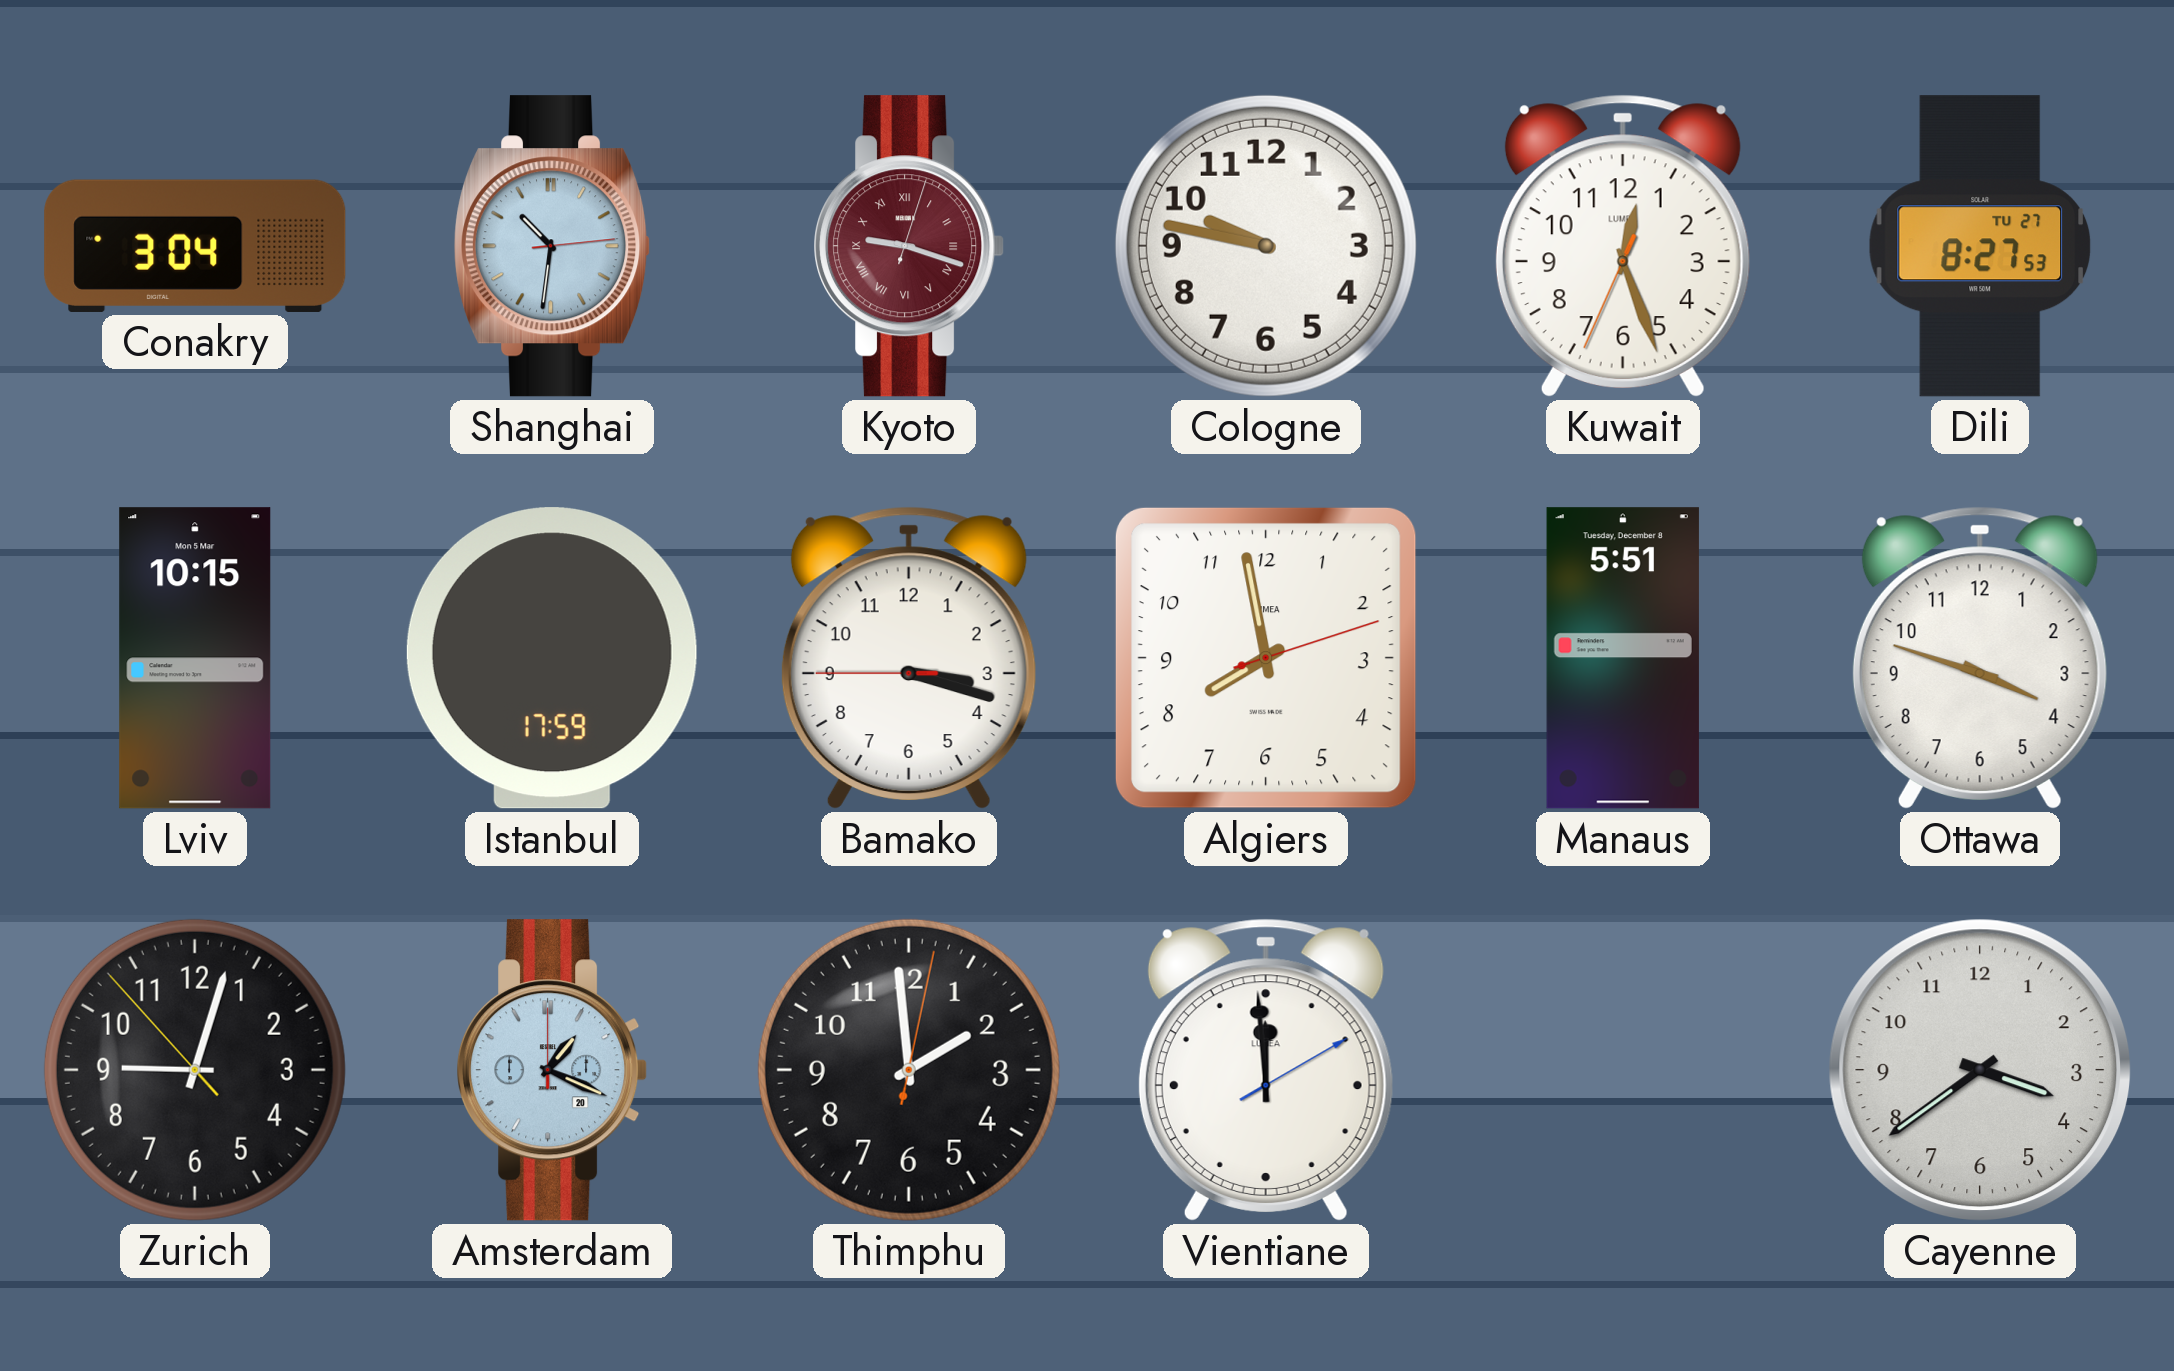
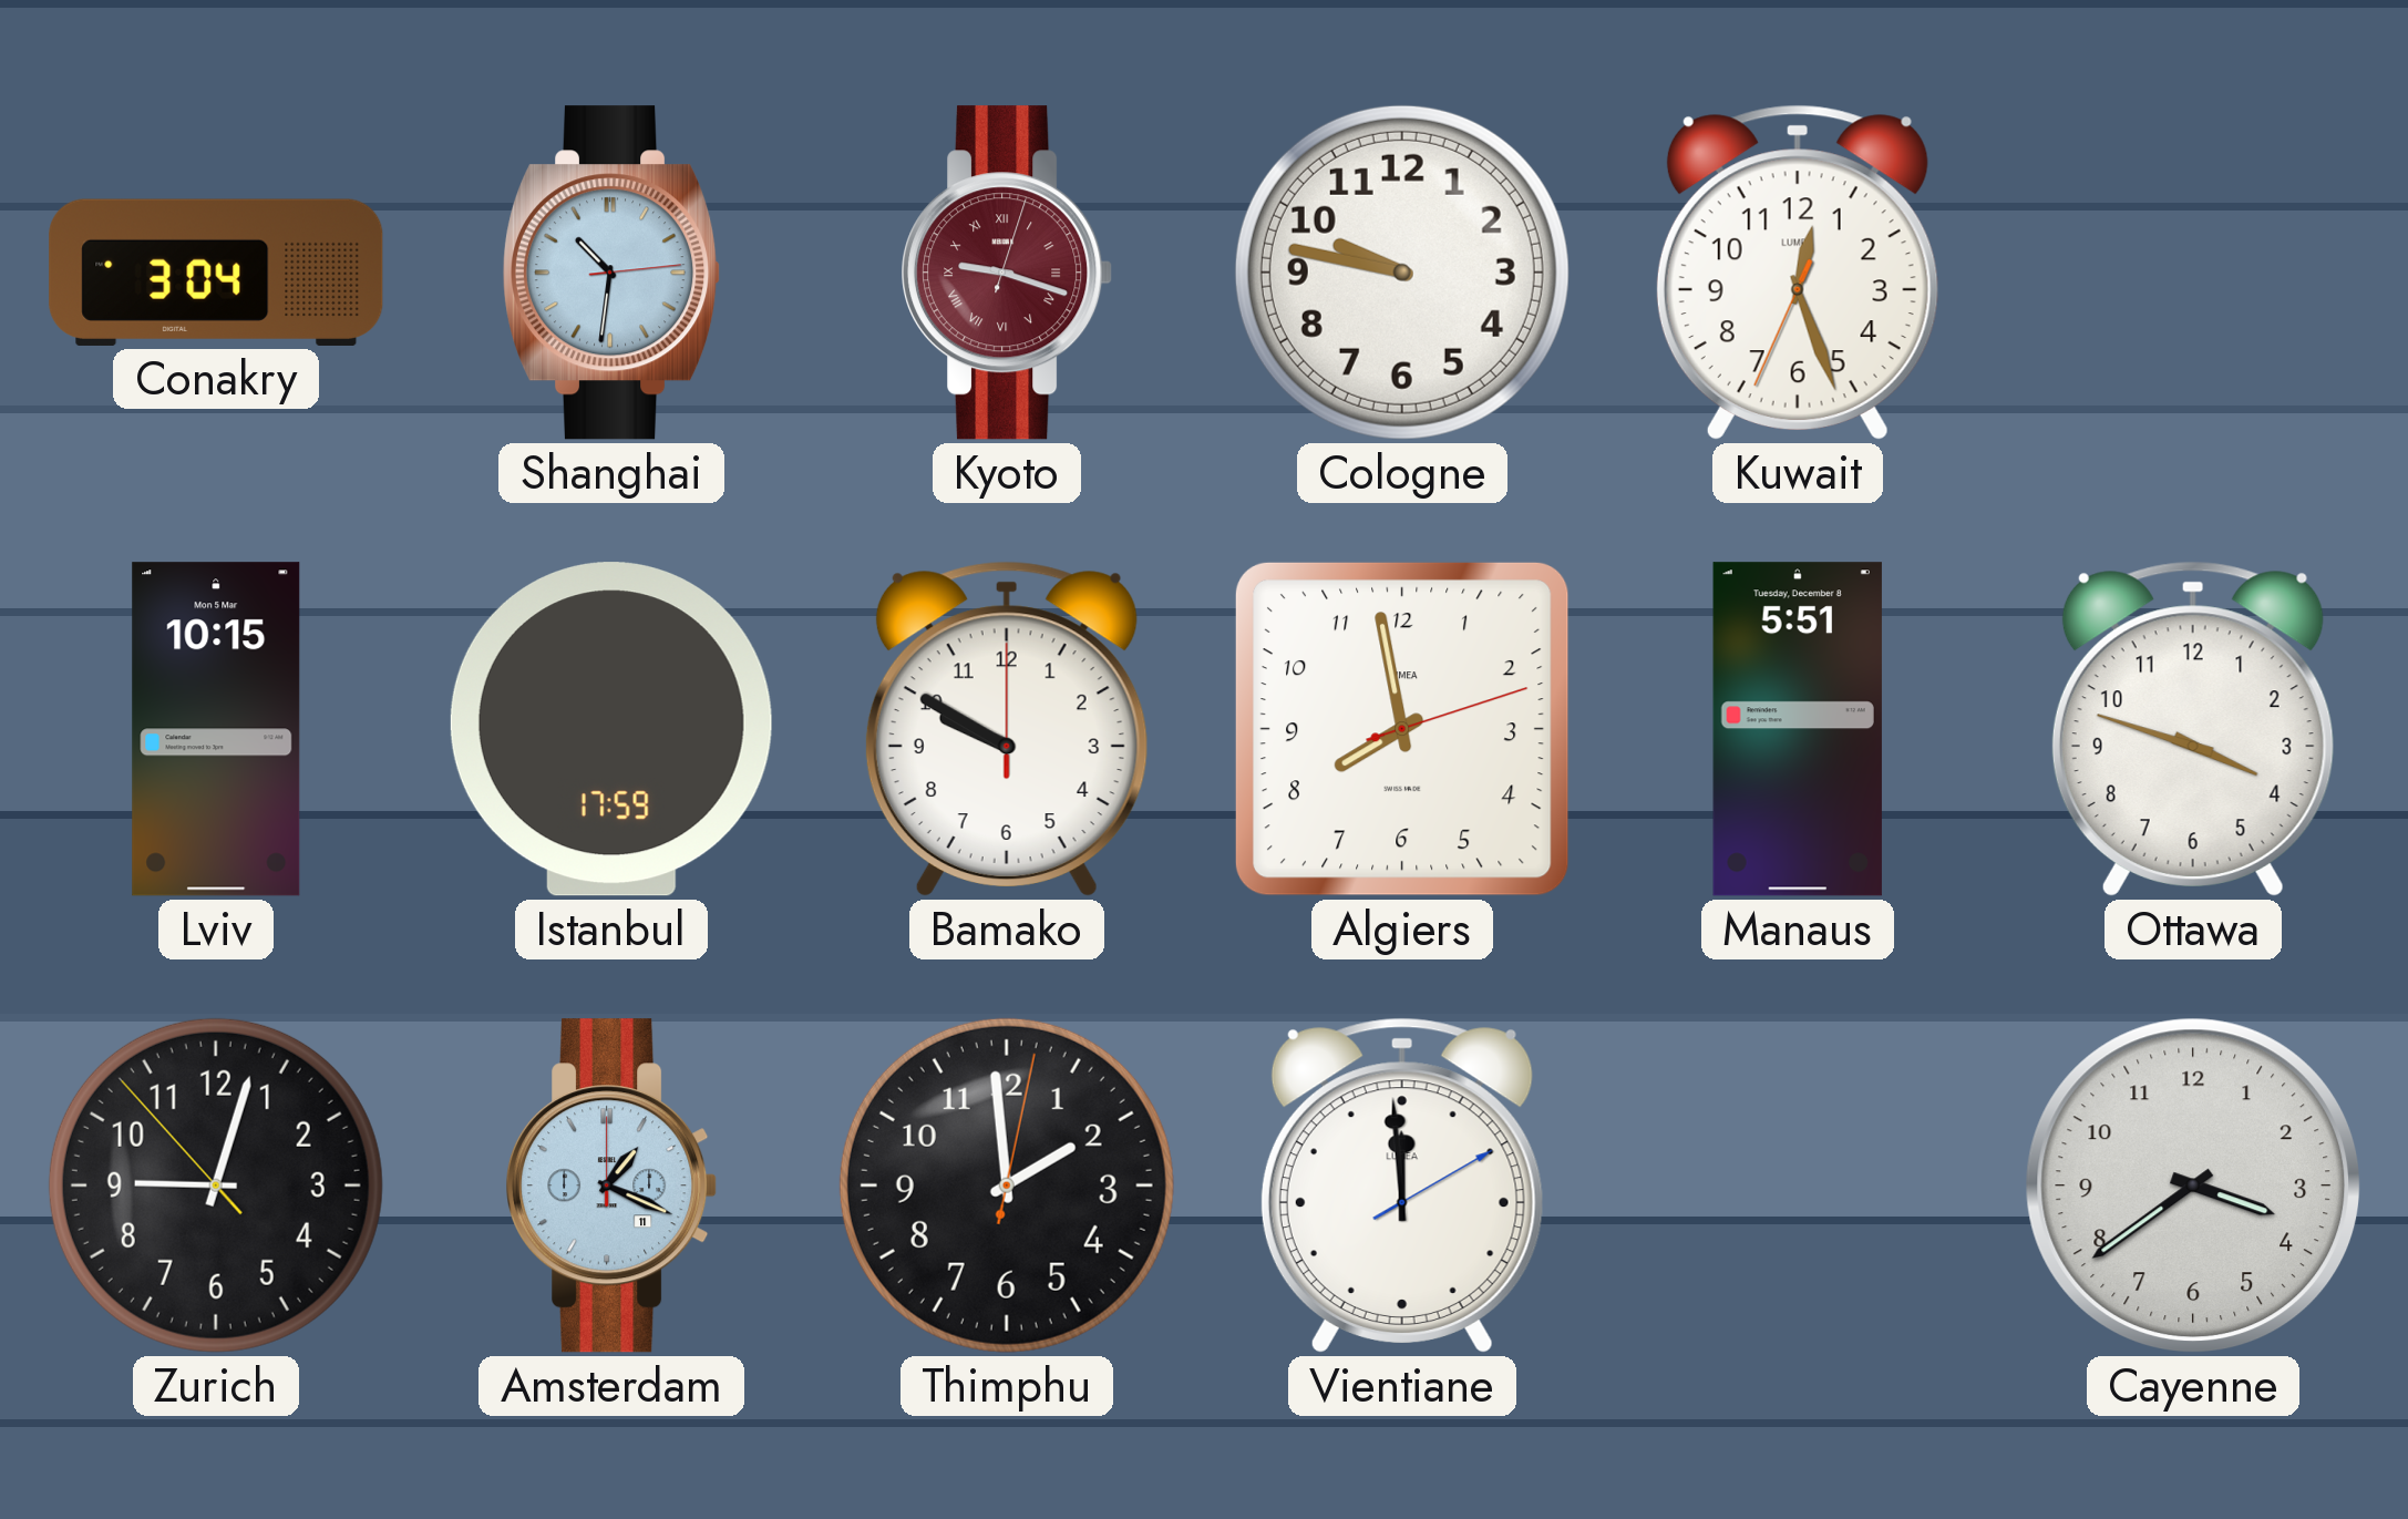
Dili: 8:27 -> none (1980, 246)
Bamako: 3:17 -> 9:50 (1007, 729)
Amsterdam date: 20 -> 11 (611, 1186)
